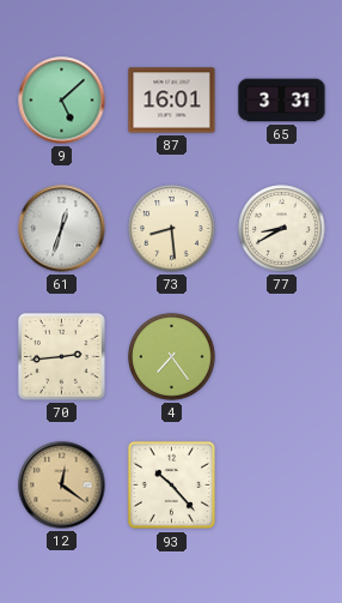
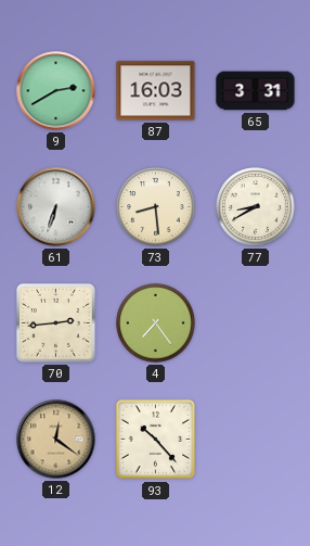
9: 5:08 -> 2:40 (56, 91)
87: 16:01 -> 16:03 (156, 91)
61: 12:33 -> 6:33 (56, 207)
